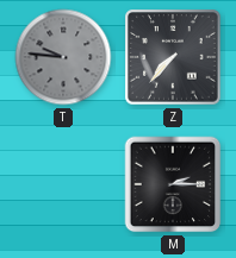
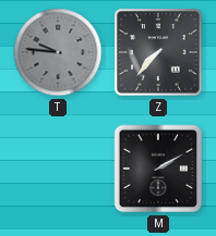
M: 2:15 -> 2:10 (158, 169)
